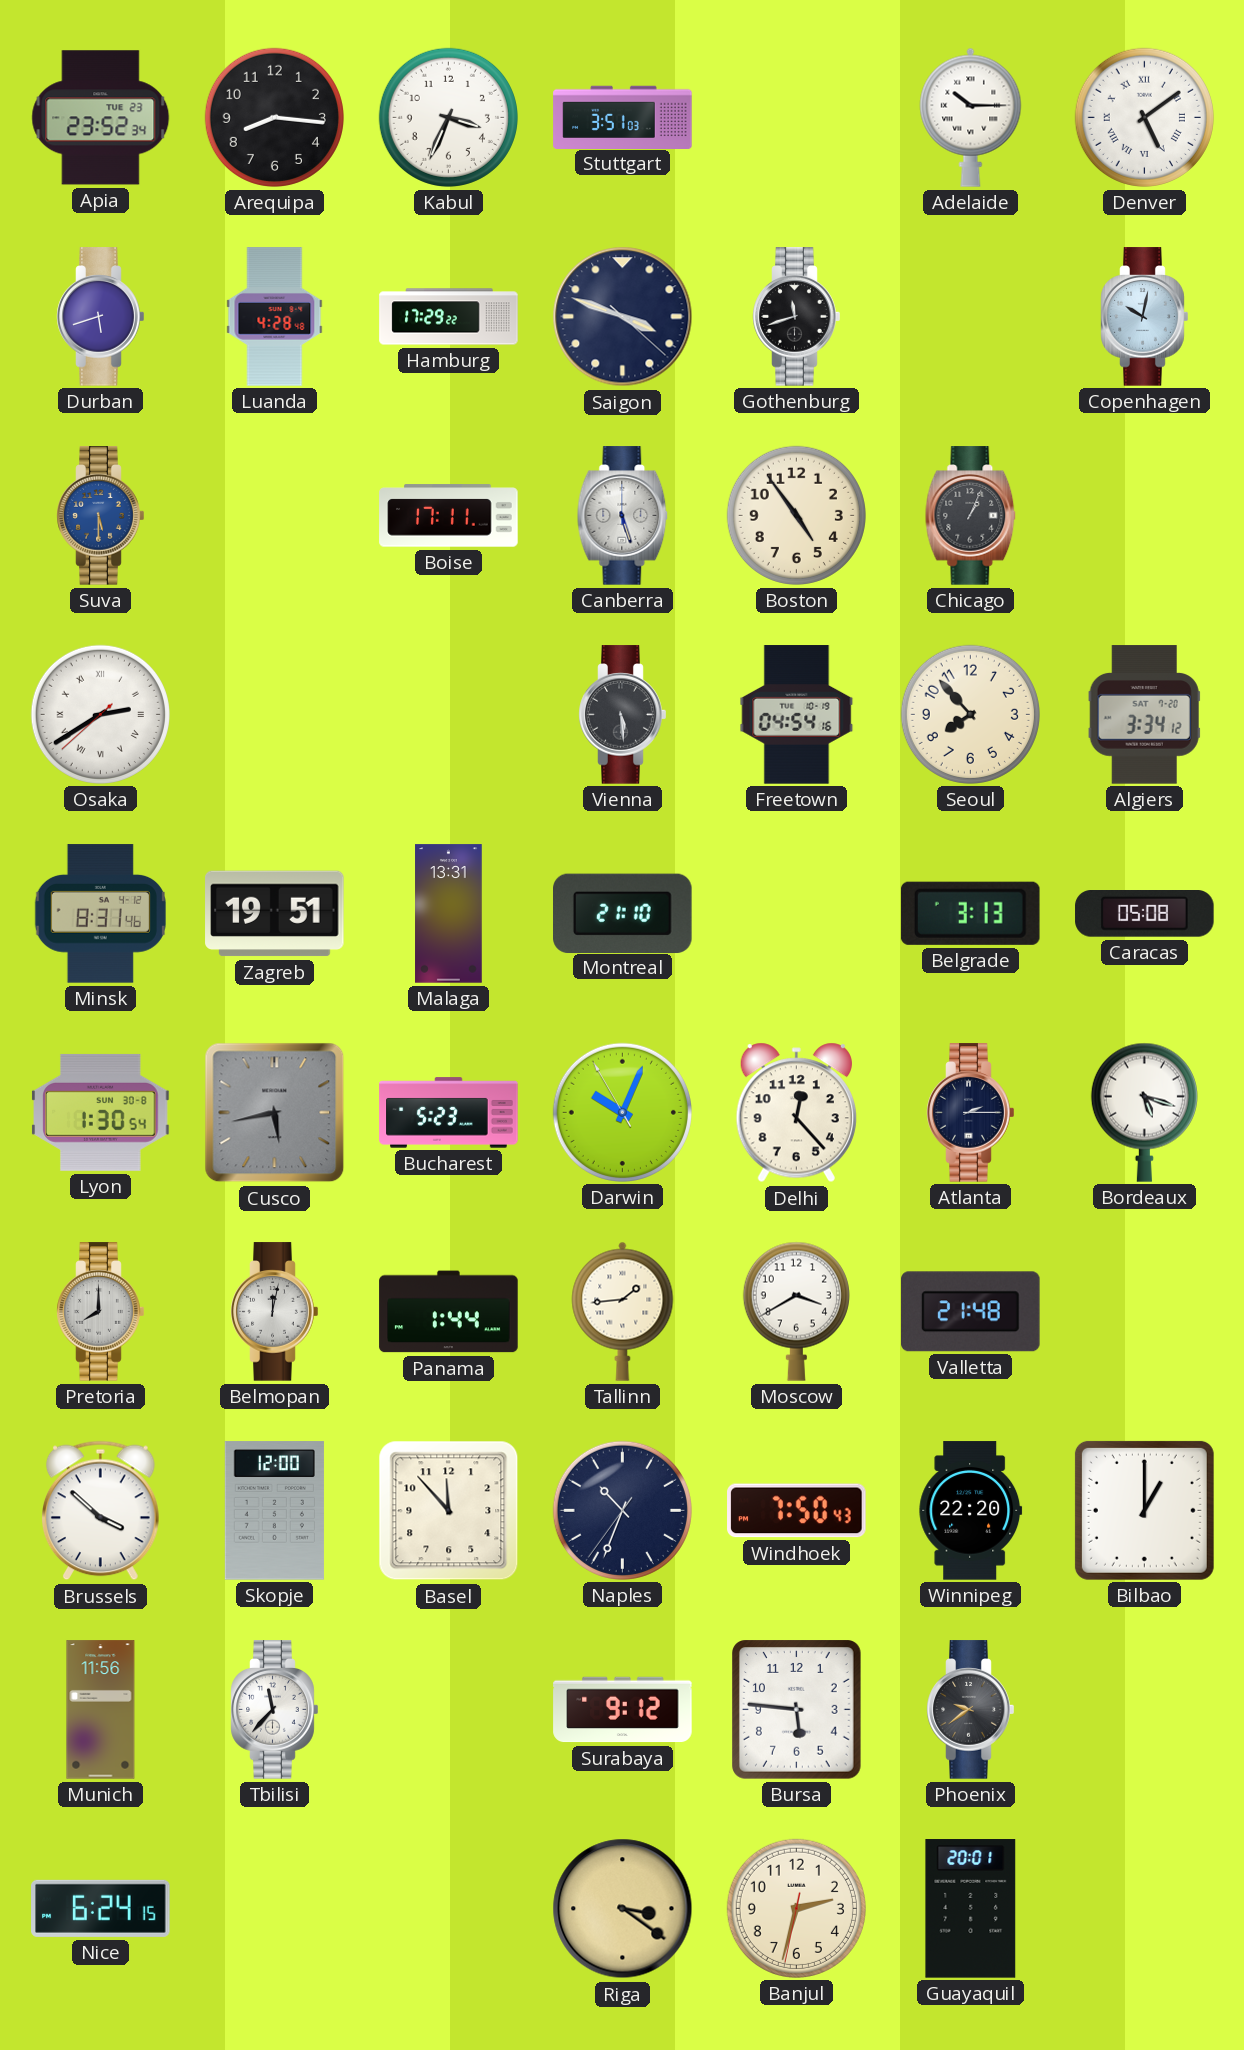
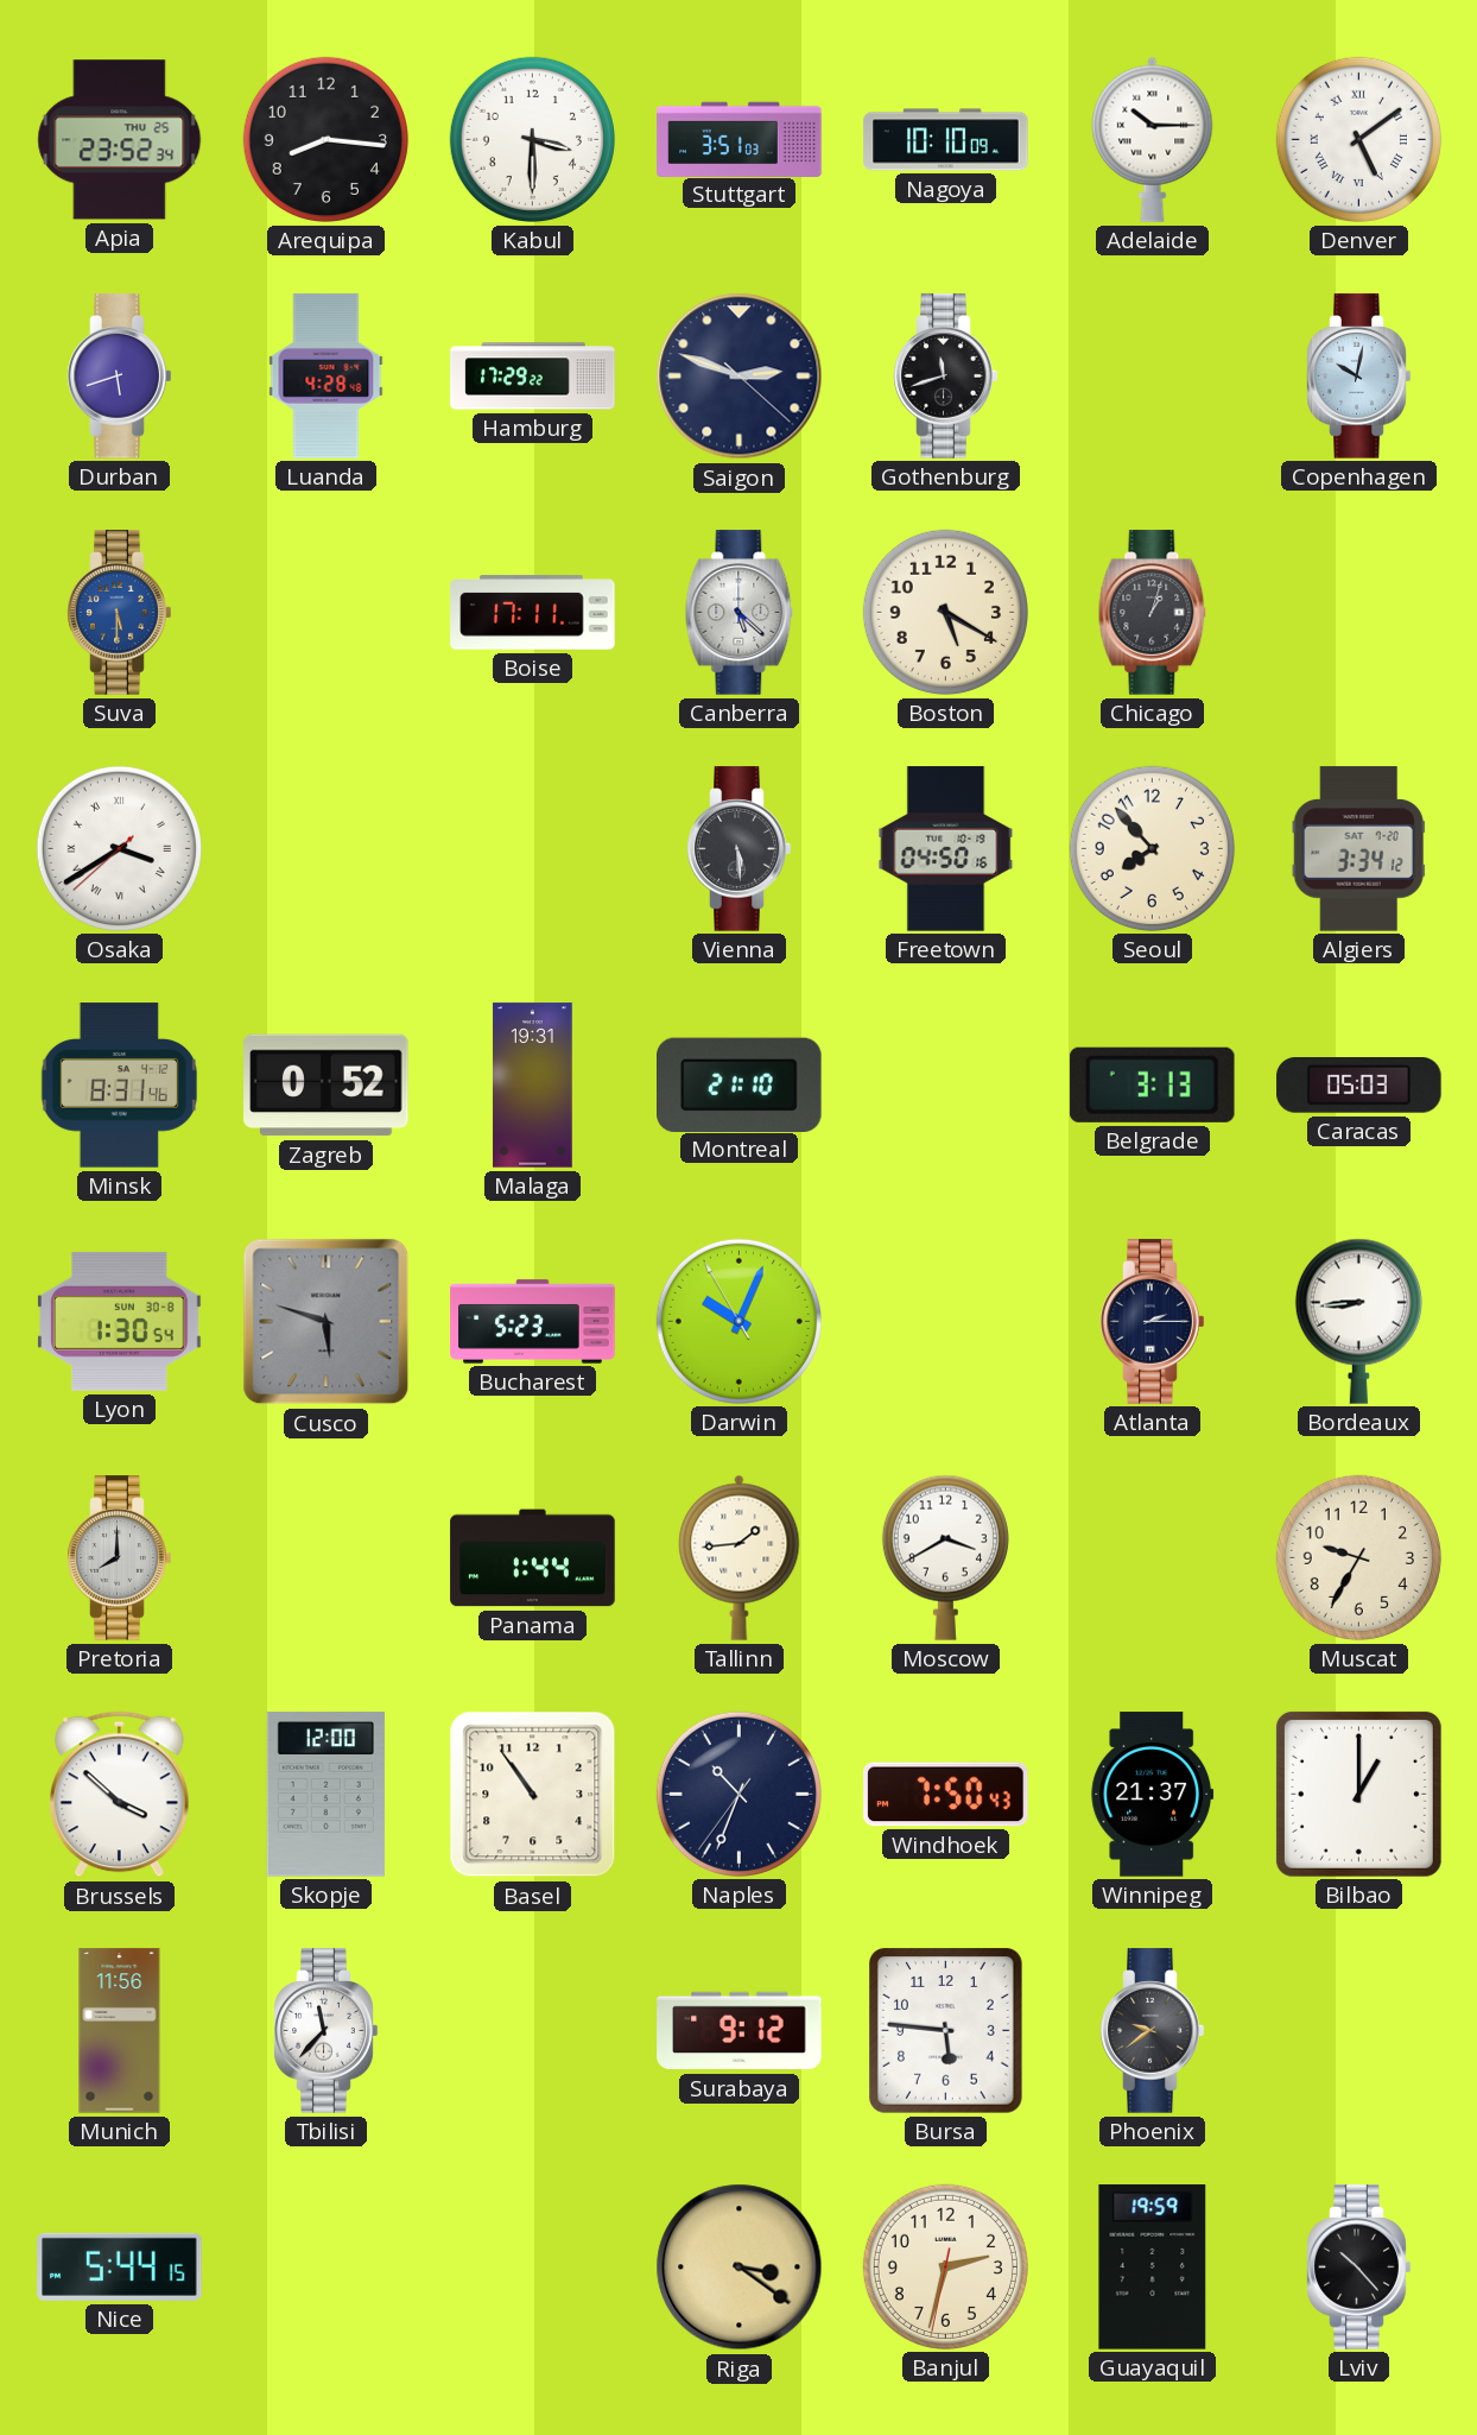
Apia date: TUE 23 -> THU 25 (120, 140)
Kabul: 3:34 -> 3:30 (532, 139)
Nagoya: none -> 10:10 (946, 140)
Saigon: 3:48 -> 2:48 (740, 377)
Canberra: 5:27 -> 5:22 (740, 613)
Boston: 4:54 -> 5:20 (945, 612)
Chicago: 1:04 -> 1:03 (1153, 613)
Osaka: 2:39 -> 3:39 (119, 848)
Freetown: 04:54 -> 04:50 (946, 849)
Zagreb: 19:51 -> 0:52 (327, 1086)
Malaga: 13:31 -> 19:31 (533, 1086)
Caracas: 05:08 -> 05:03 (1359, 1086)
Cusco: 5:43 -> 5:48 (327, 1322)
Delhi: 12:23 -> none (796, 1113)
Bordeaux: 5:18 -> 8:44 (1358, 1321)
Belmopan: 12:02 -> none (275, 1312)
Valletta: 21:48 -> none (971, 1312)
Muscat: none -> 9:35 (1358, 1557)
Basel: 11:53 -> 10:54 (533, 1795)
Winnipeg: 22:20 -> 21:37 (1153, 1795)
Nice: 6:24 -> 5:44 (120, 2266)
Guayaquil: 20:01 -> 19:59 (1153, 2268)
Lviv: none -> 10:23 (1359, 2268)
